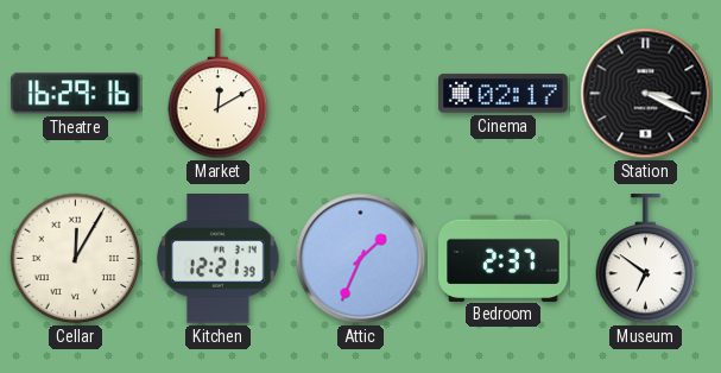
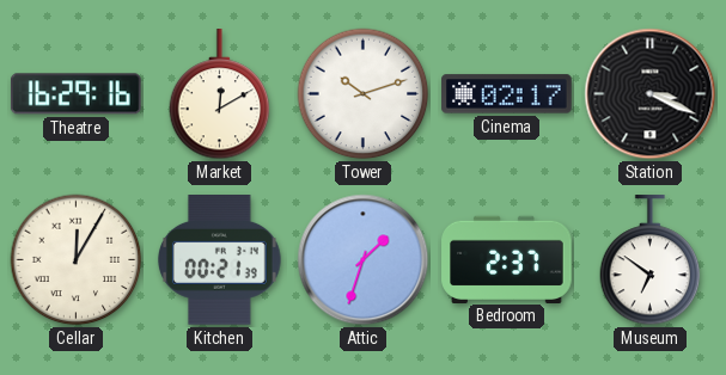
Tower: none -> 10:12 (364, 94)
Kitchen: 12:21 -> 00:21 (220, 260)
Attic: 1:34 -> 1:33 (364, 260)
